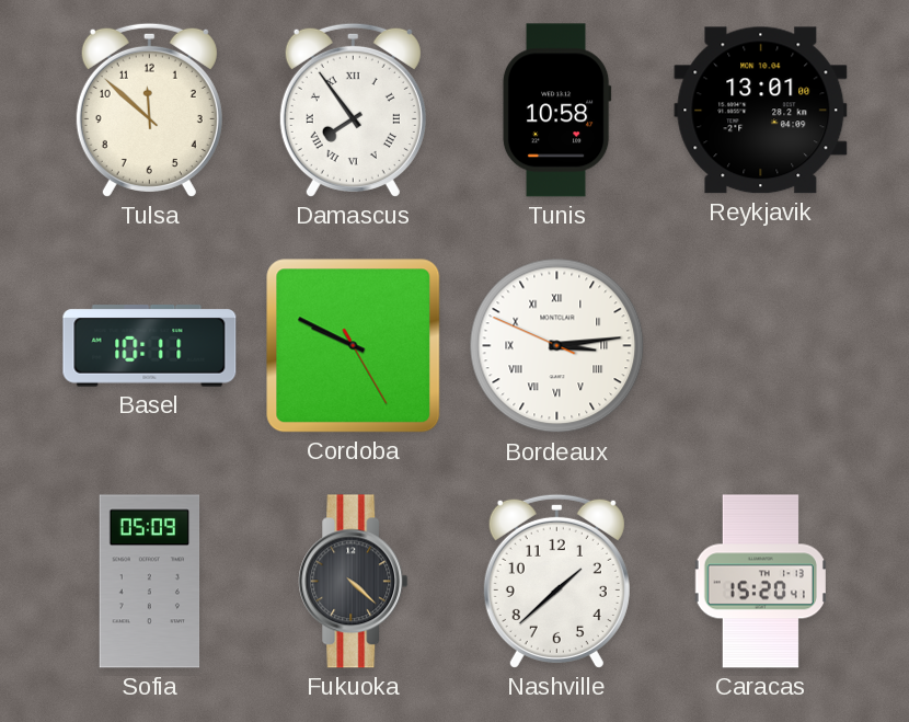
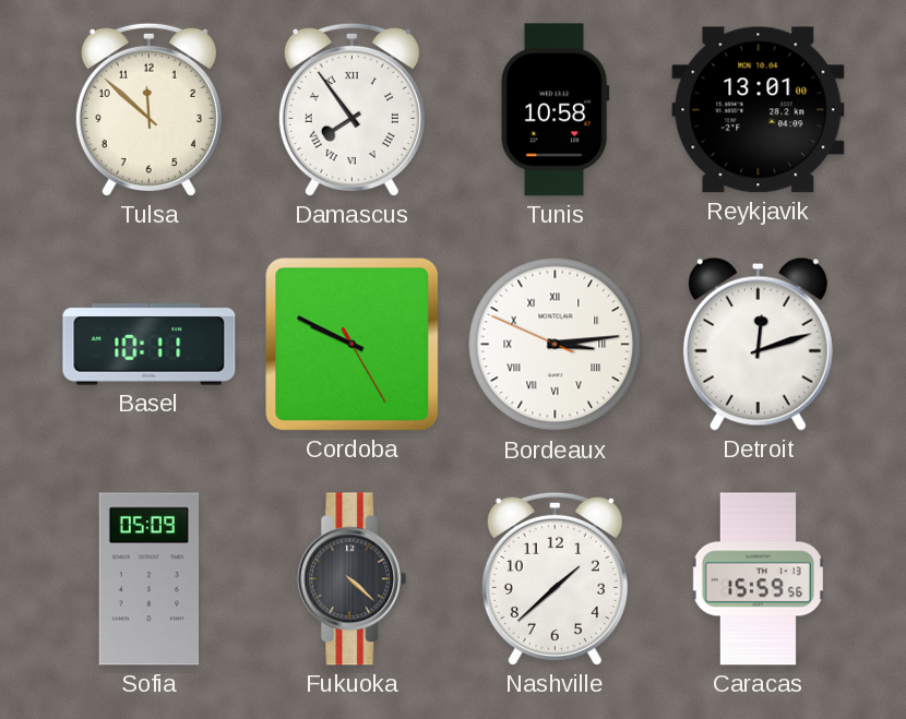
Detroit: none -> 12:12 (758, 344)
Caracas: 15:20 -> 15:59 (758, 579)
